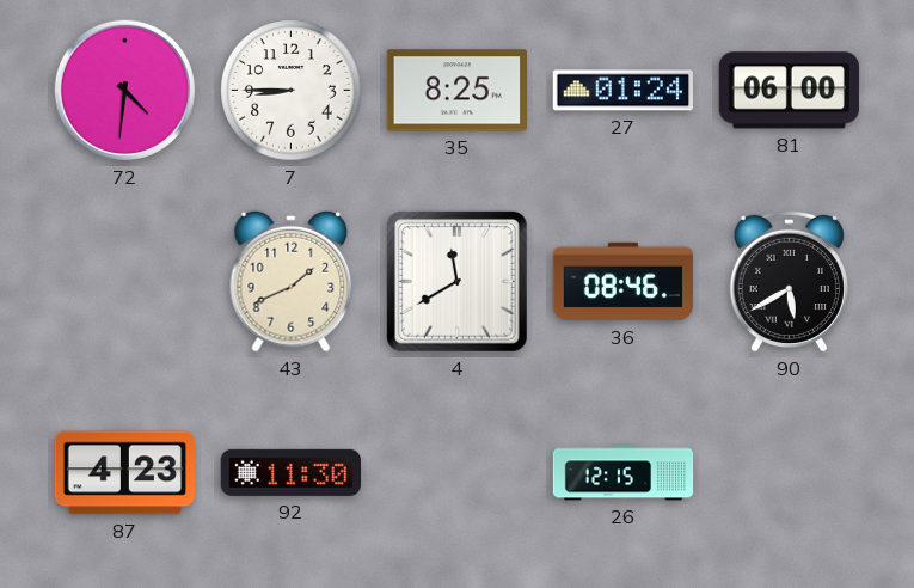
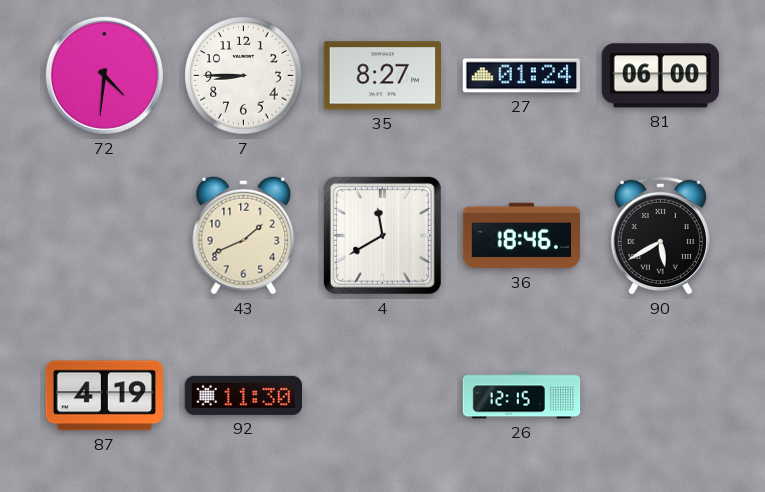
35: 8:25 -> 8:27 (382, 76)
36: 08:46 -> 18:46 (522, 236)
87: 4:23 -> 4:19 (105, 396)
